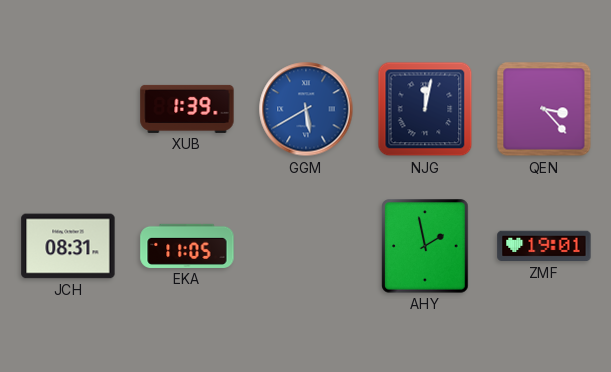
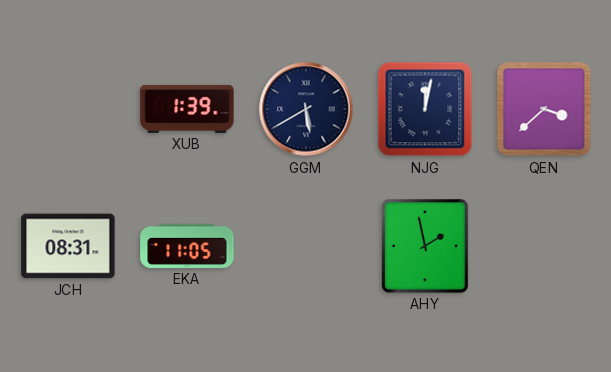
GGM dial: blue -> navy (306, 109)
QEN: 3:23 -> 3:38 (544, 109)
ZMF: 19:01 -> none (544, 246)
